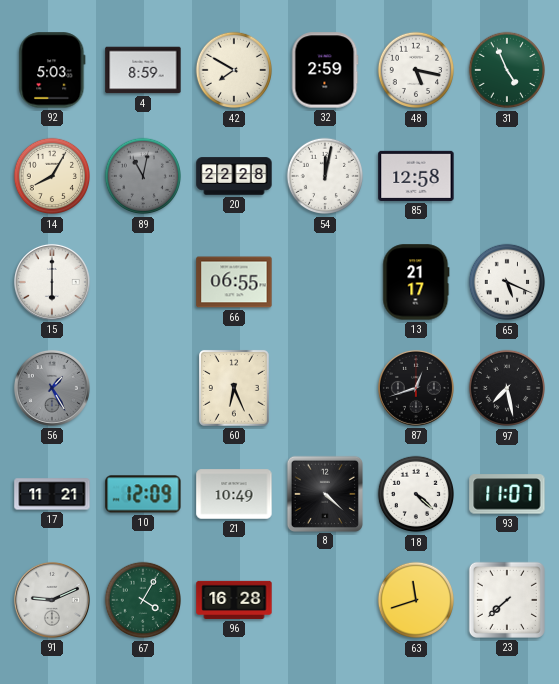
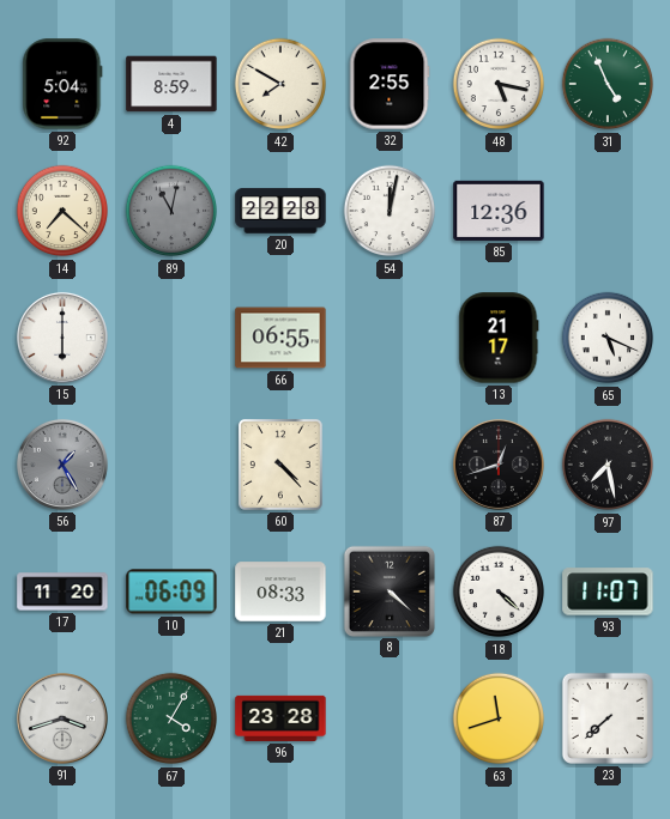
92: 5:03 -> 5:04 (62, 84)
32: 2:59 -> 2:55 (390, 84)
14: 8:05 -> 7:22 (62, 211)
85: 12:58 -> 12:36 (499, 211)
60: 6:26 -> 4:23 (280, 465)
17: 11:21 -> 11:20 (62, 591)
10: 12:09 -> 06:09 (171, 591)
21: 10:49 -> 08:33 (280, 591)
91: 9:11 -> 3:42 (62, 718)
96: 16:28 -> 23:28 (280, 718)
